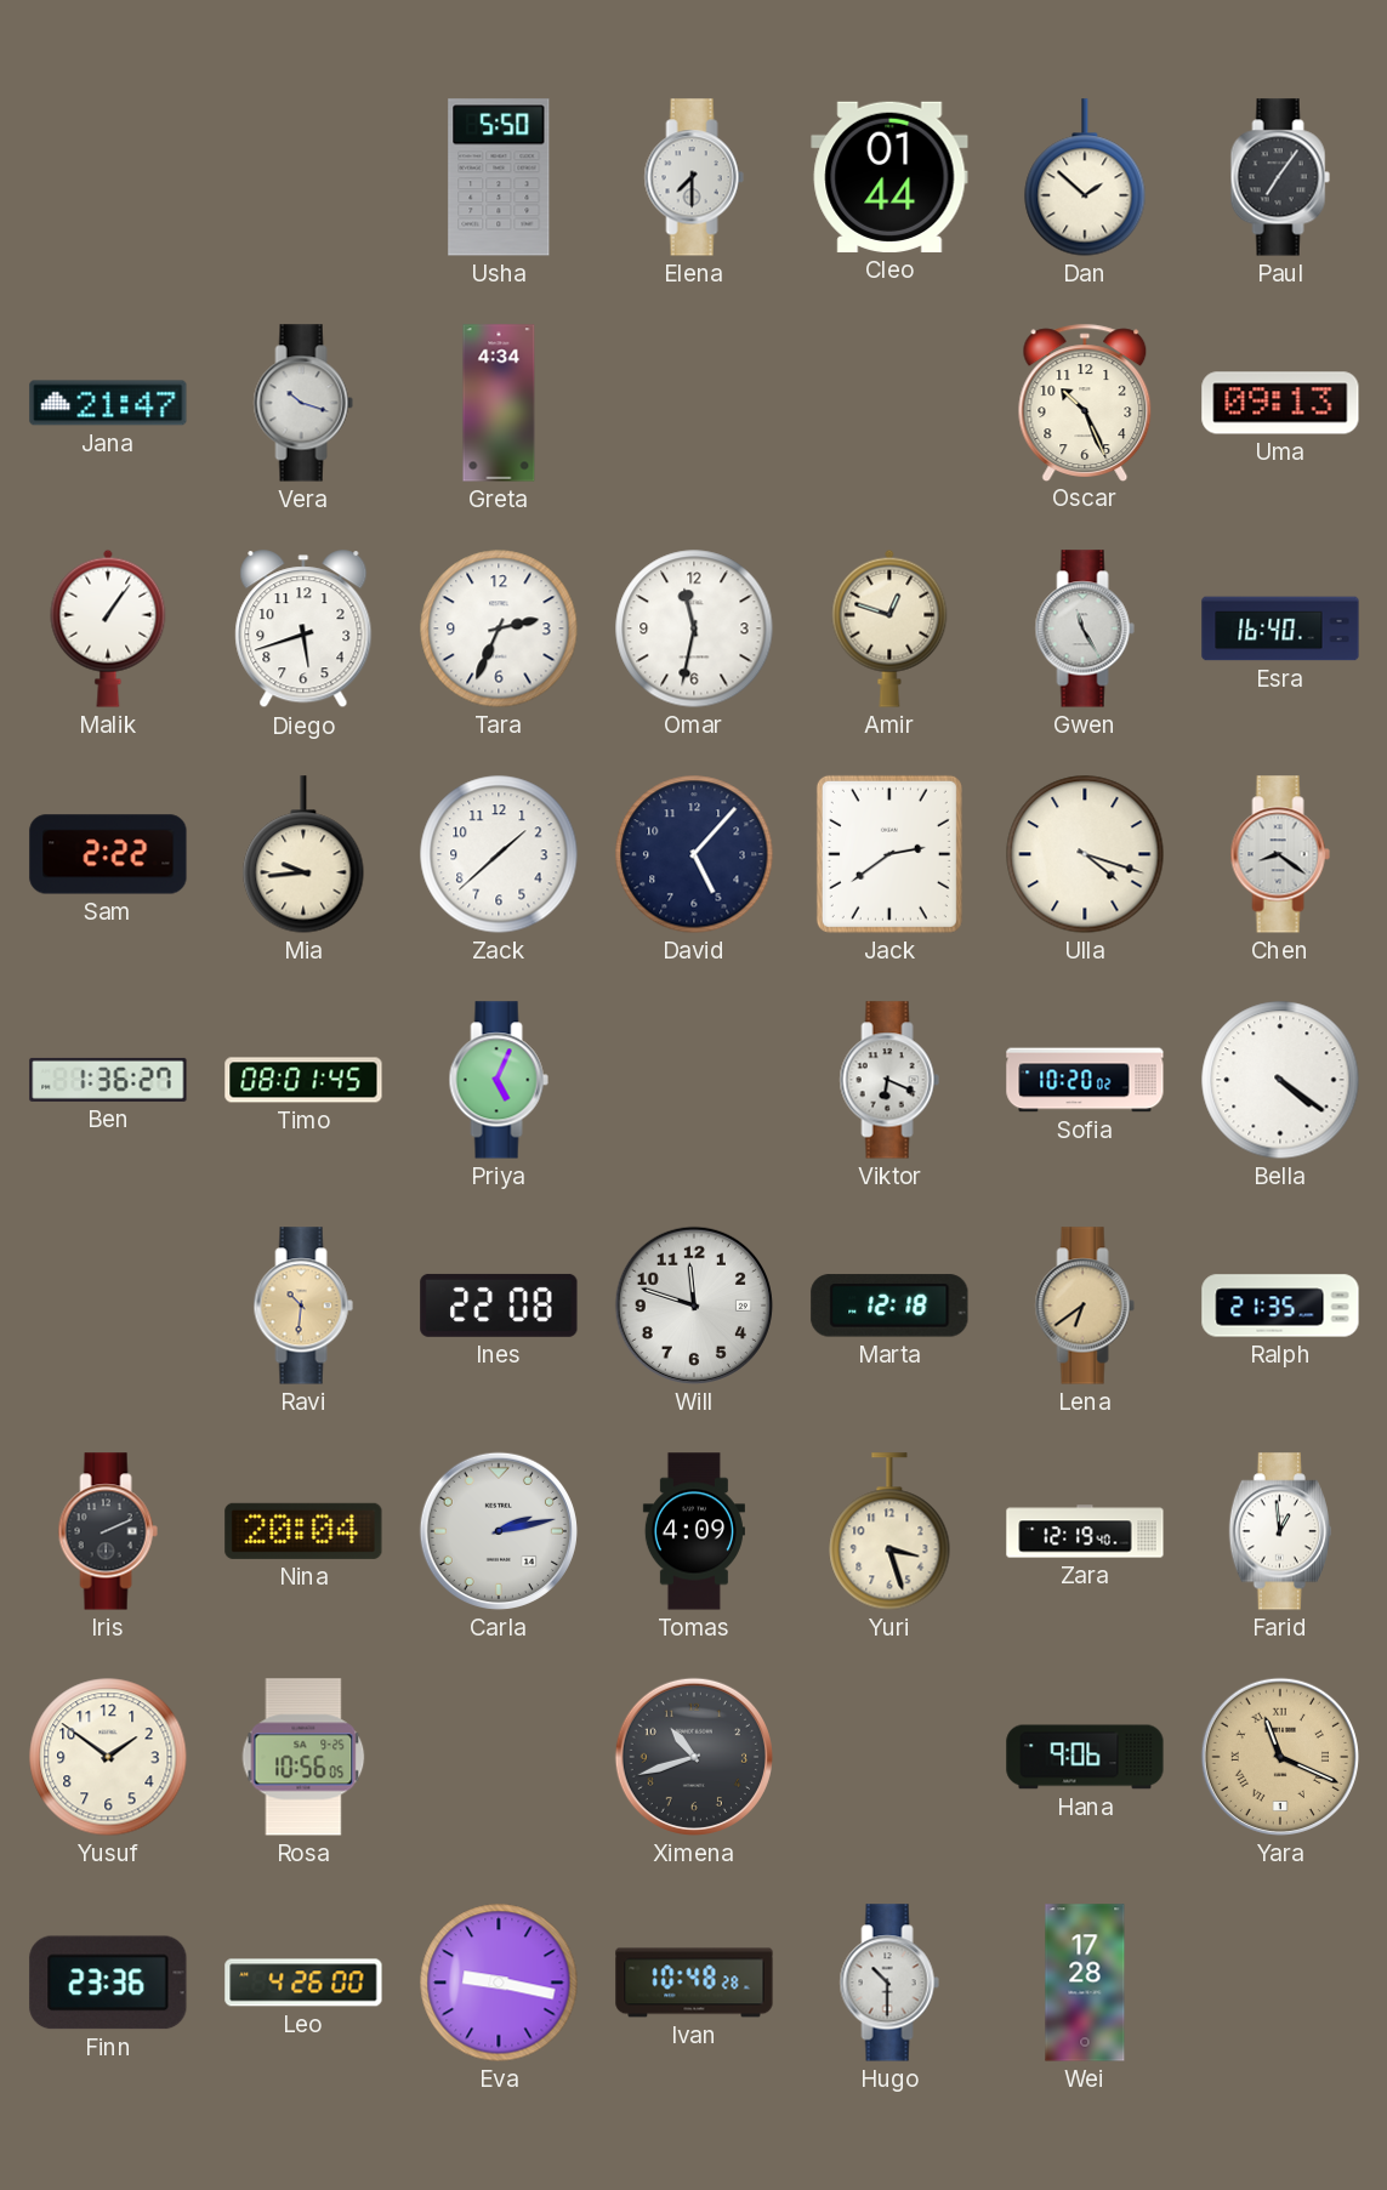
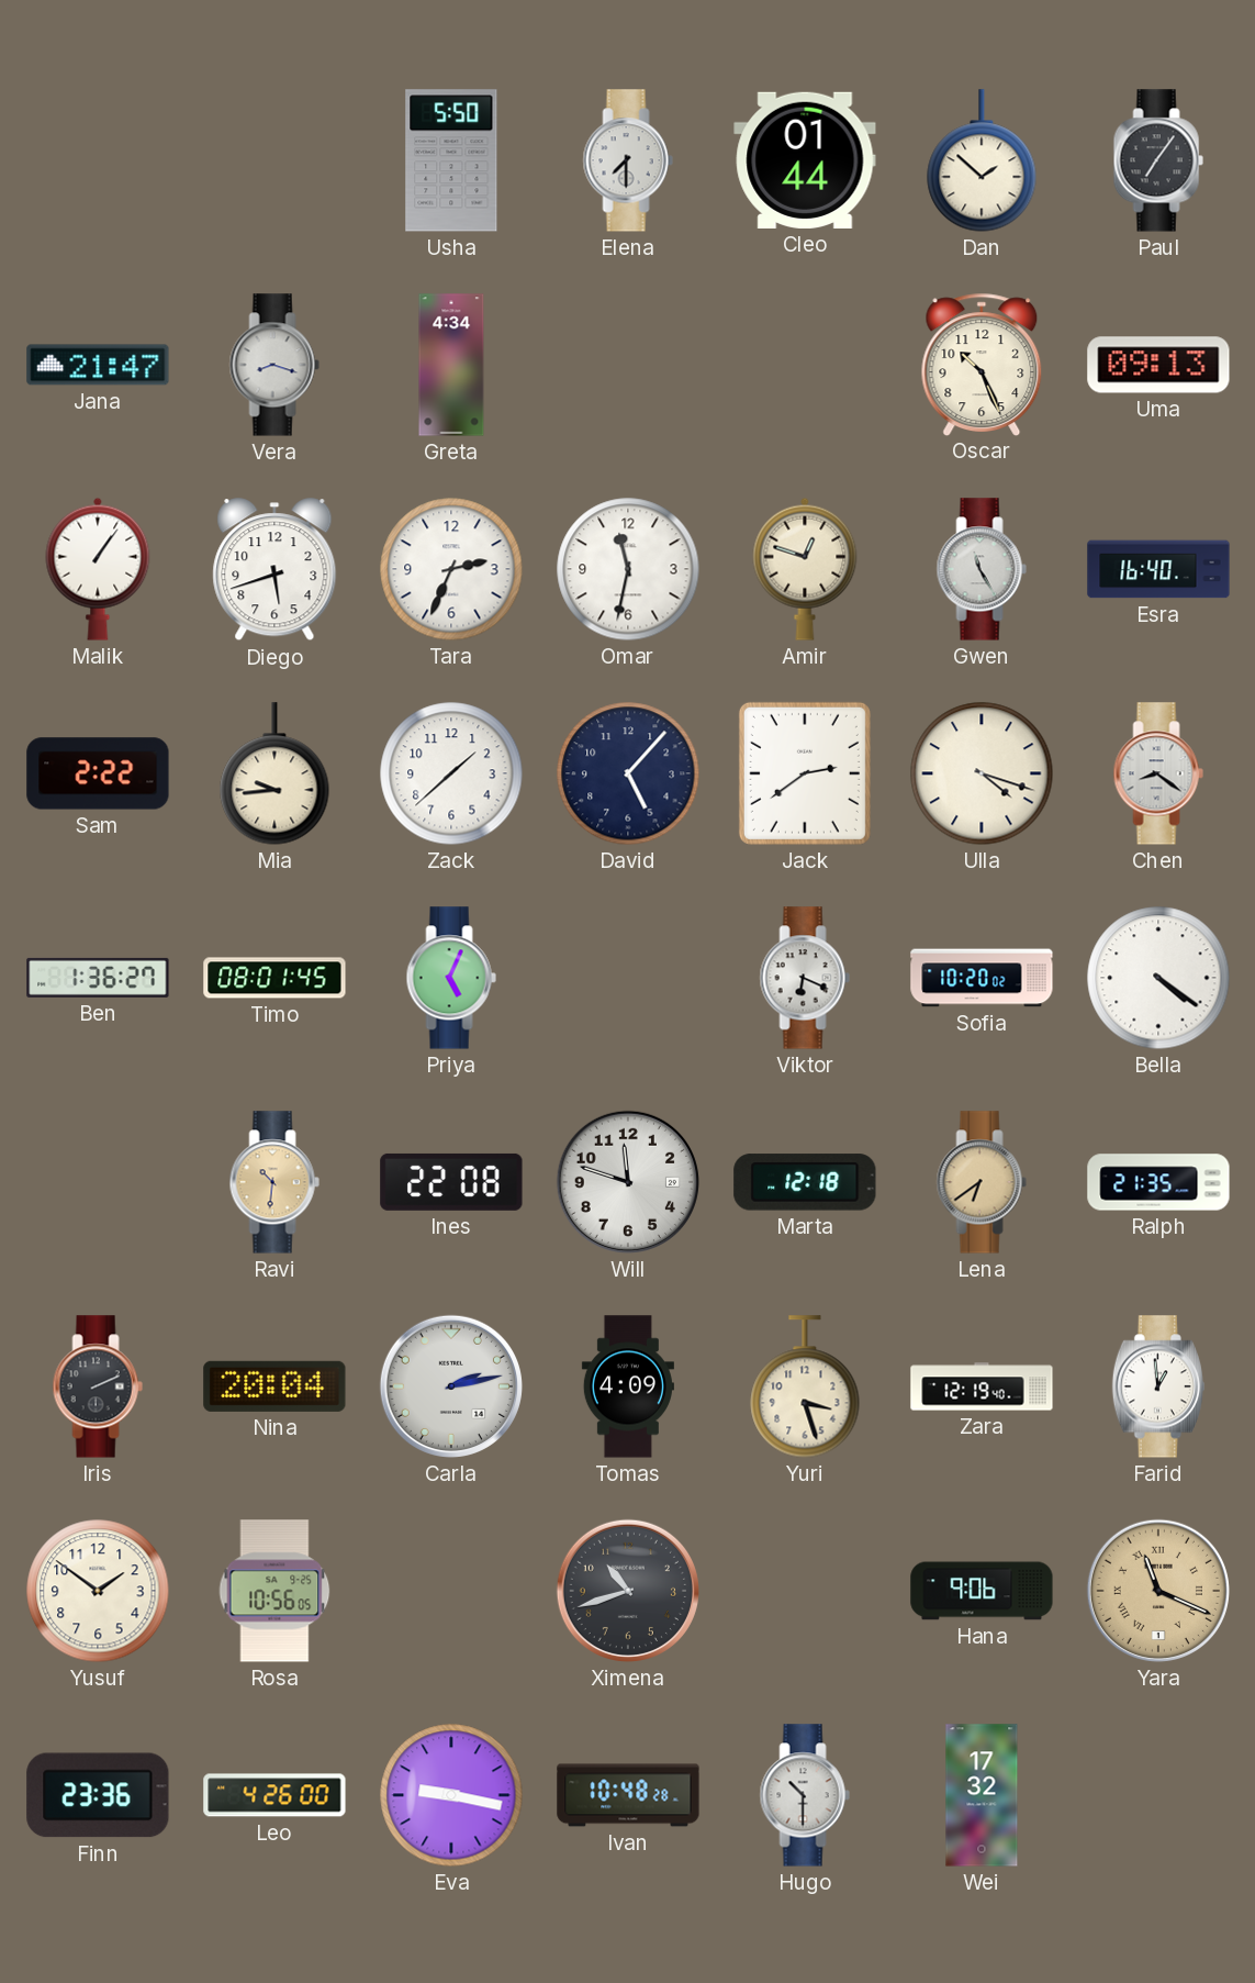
Vera: 10:18 -> 8:18 (274, 365)
Wei: 17:28 -> 17:32 (982, 1795)
